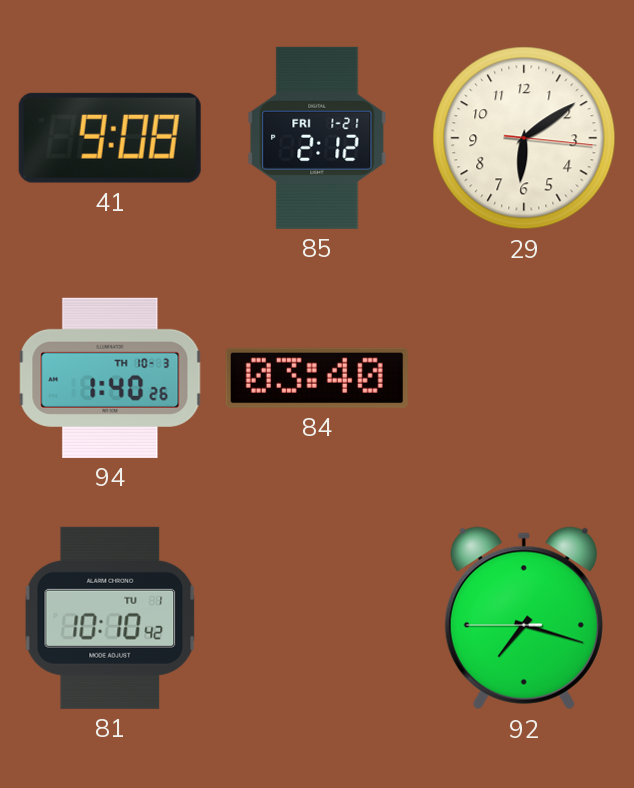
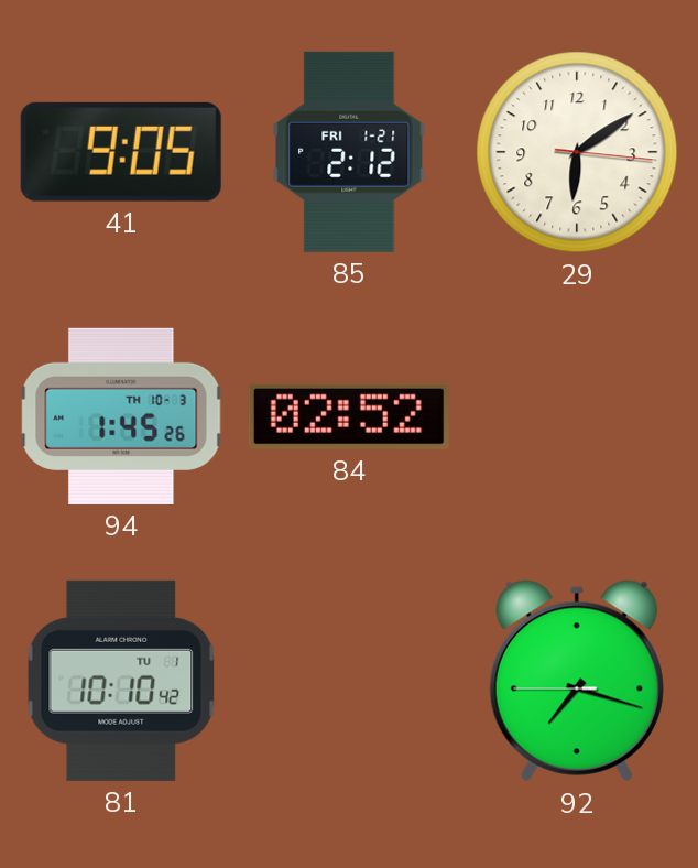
41: 9:08 -> 9:05 (121, 152)
94: 1:40 -> 1:45 (121, 416)
84: 03:40 -> 02:52 (349, 416)
